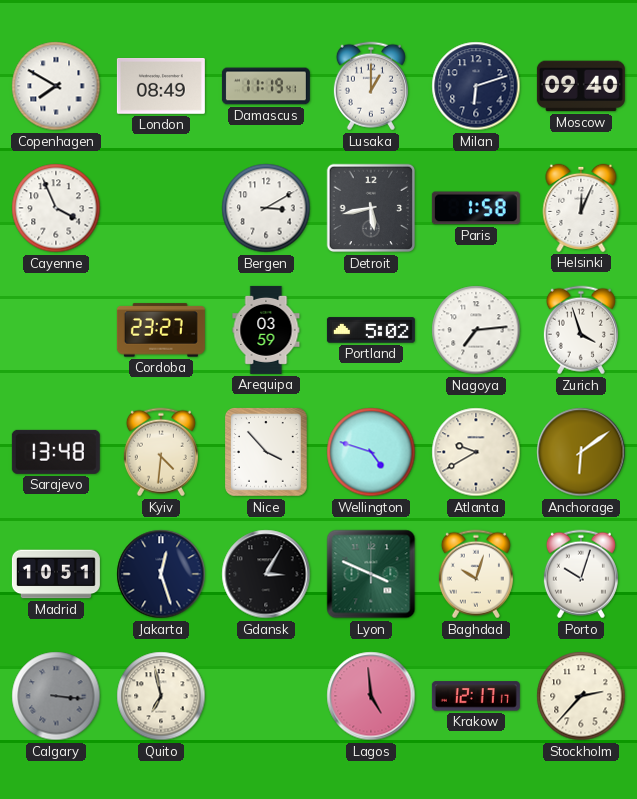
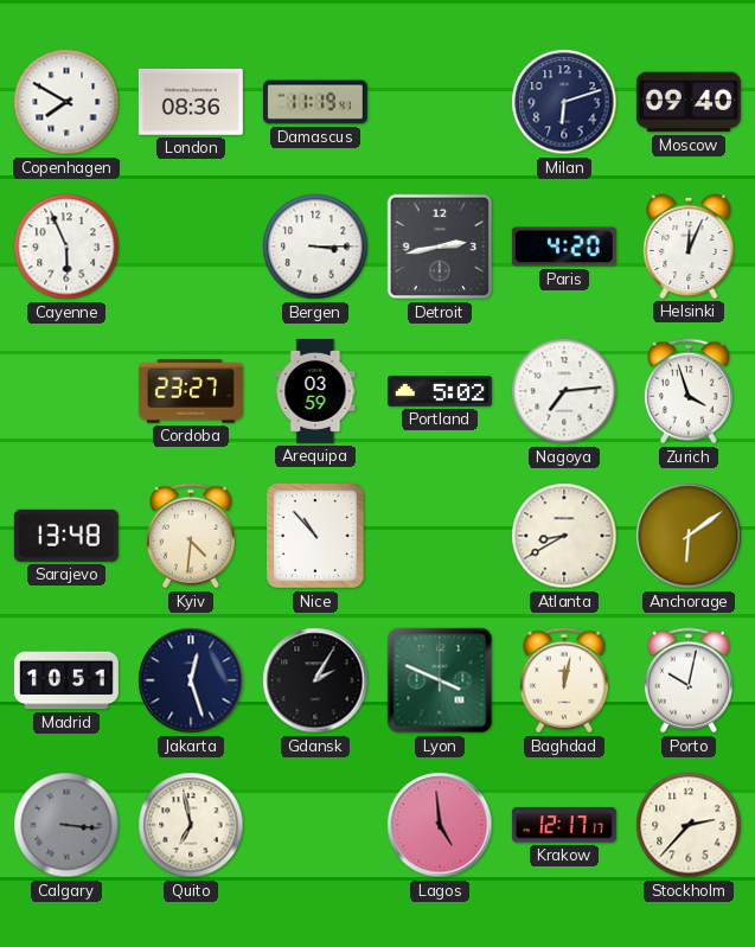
London: 08:49 -> 08:36 (191, 103)
Lusaka: 1:00 -> none (371, 86)
Cayenne: 3:56 -> 5:56 (66, 247)
Bergen: 3:10 -> 3:15 (315, 247)
Detroit: 5:43 -> 2:43 (440, 247)
Paris: 1:58 -> 4:20 (564, 247)
Nice: 3:53 -> 10:53 (316, 537)
Wellington: 4:48 -> none (371, 452)
Atlanta: 9:40 -> 8:40 (564, 536)
Gdansk: 3:05 -> 2:05 (315, 680)
Baghdad: 10:03 -> 12:02 (564, 680)
Porto: 10:03 -> 10:02 (689, 680)
